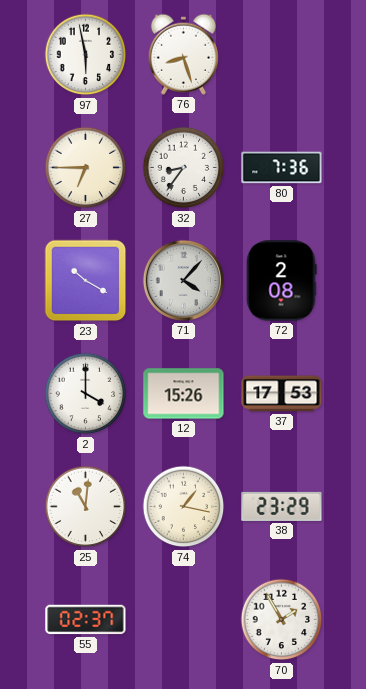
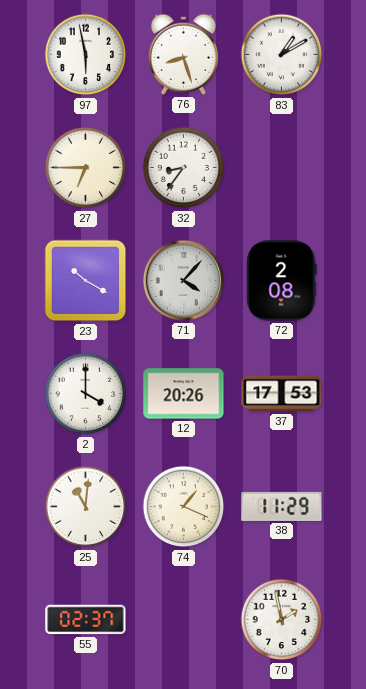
83: none -> 1:10 (282, 55)
80: 7:36 -> none (282, 168)
12: 15:26 -> 20:26 (184, 394)
74: 1:17 -> 1:19 (184, 507)
38: 23:29 -> 11:29 (282, 506)
70: 1:55 -> 1:58 (282, 620)
